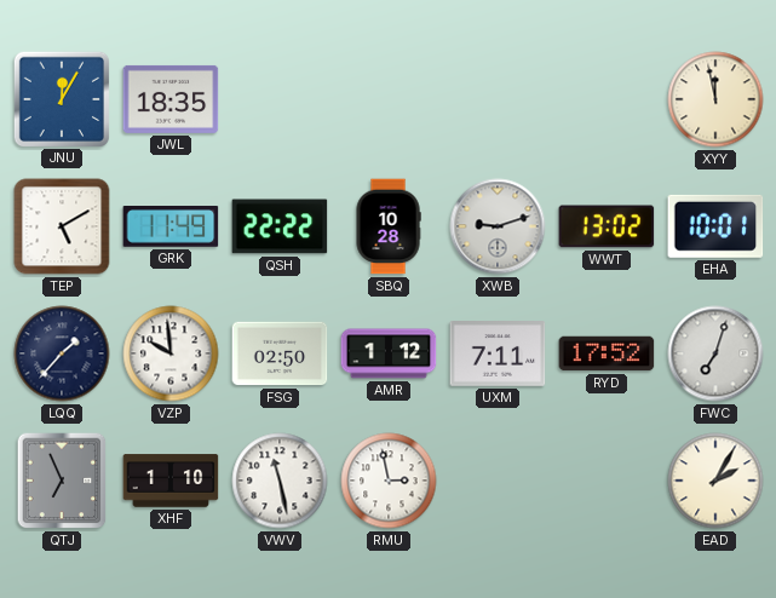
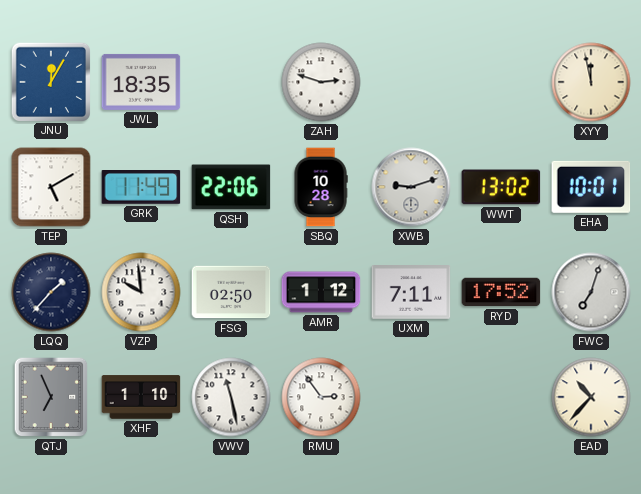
ZAH: none -> 2:48 (321, 82)
QSH: 22:22 -> 22:06 (231, 187)
RMU: 2:58 -> 2:54 (321, 397)
EAD: 2:05 -> 10:37 (591, 397)
